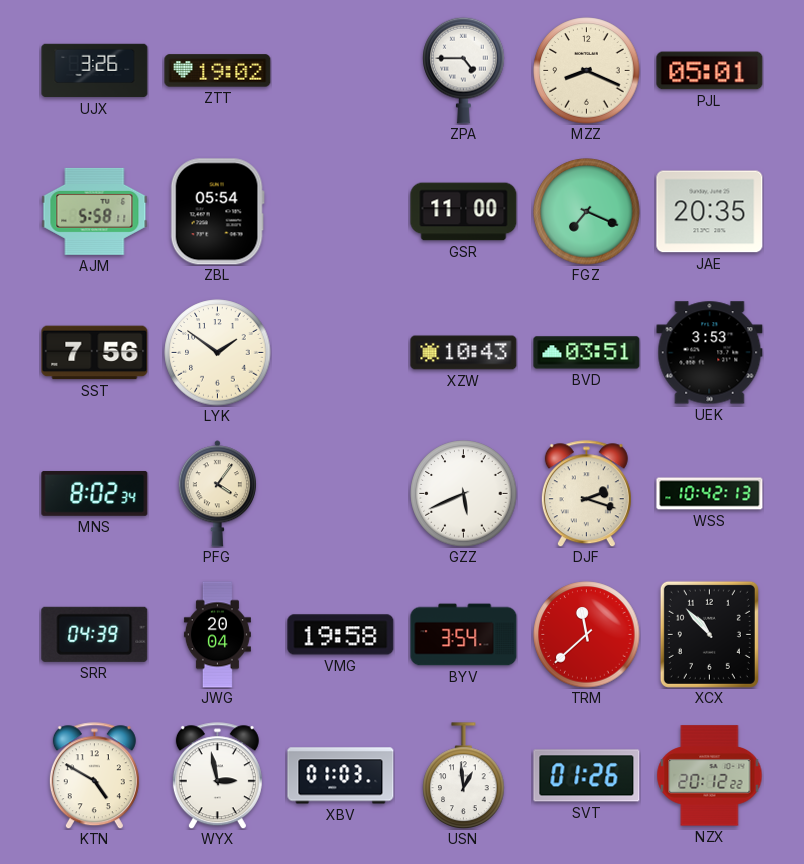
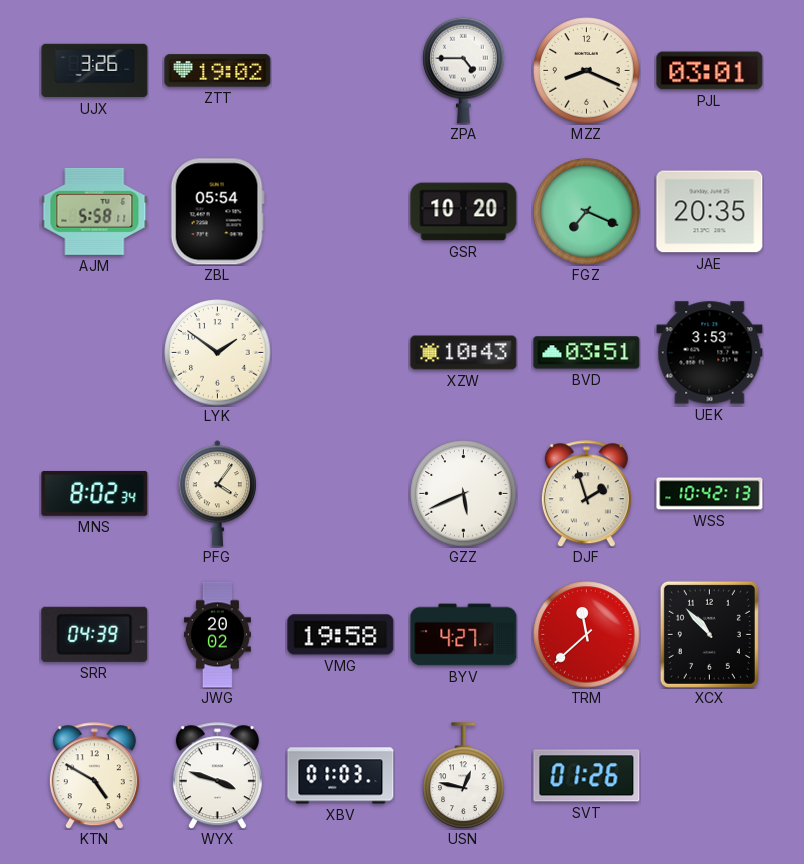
PJL: 05:01 -> 03:01 (710, 71)
GSR: 11:00 -> 10:20 (464, 212)
SST: 7:56 -> none (95, 353)
DJF: 2:18 -> 1:57 (586, 494)
JWG: 20:04 -> 20:02 (217, 635)
BYV: 3:54 -> 4:27 (464, 635)
WYX: 2:58 -> 3:48 (217, 776)
USN: 12:59 -> 12:47 (464, 775)
NZX: 20:12 -> none (710, 776)
